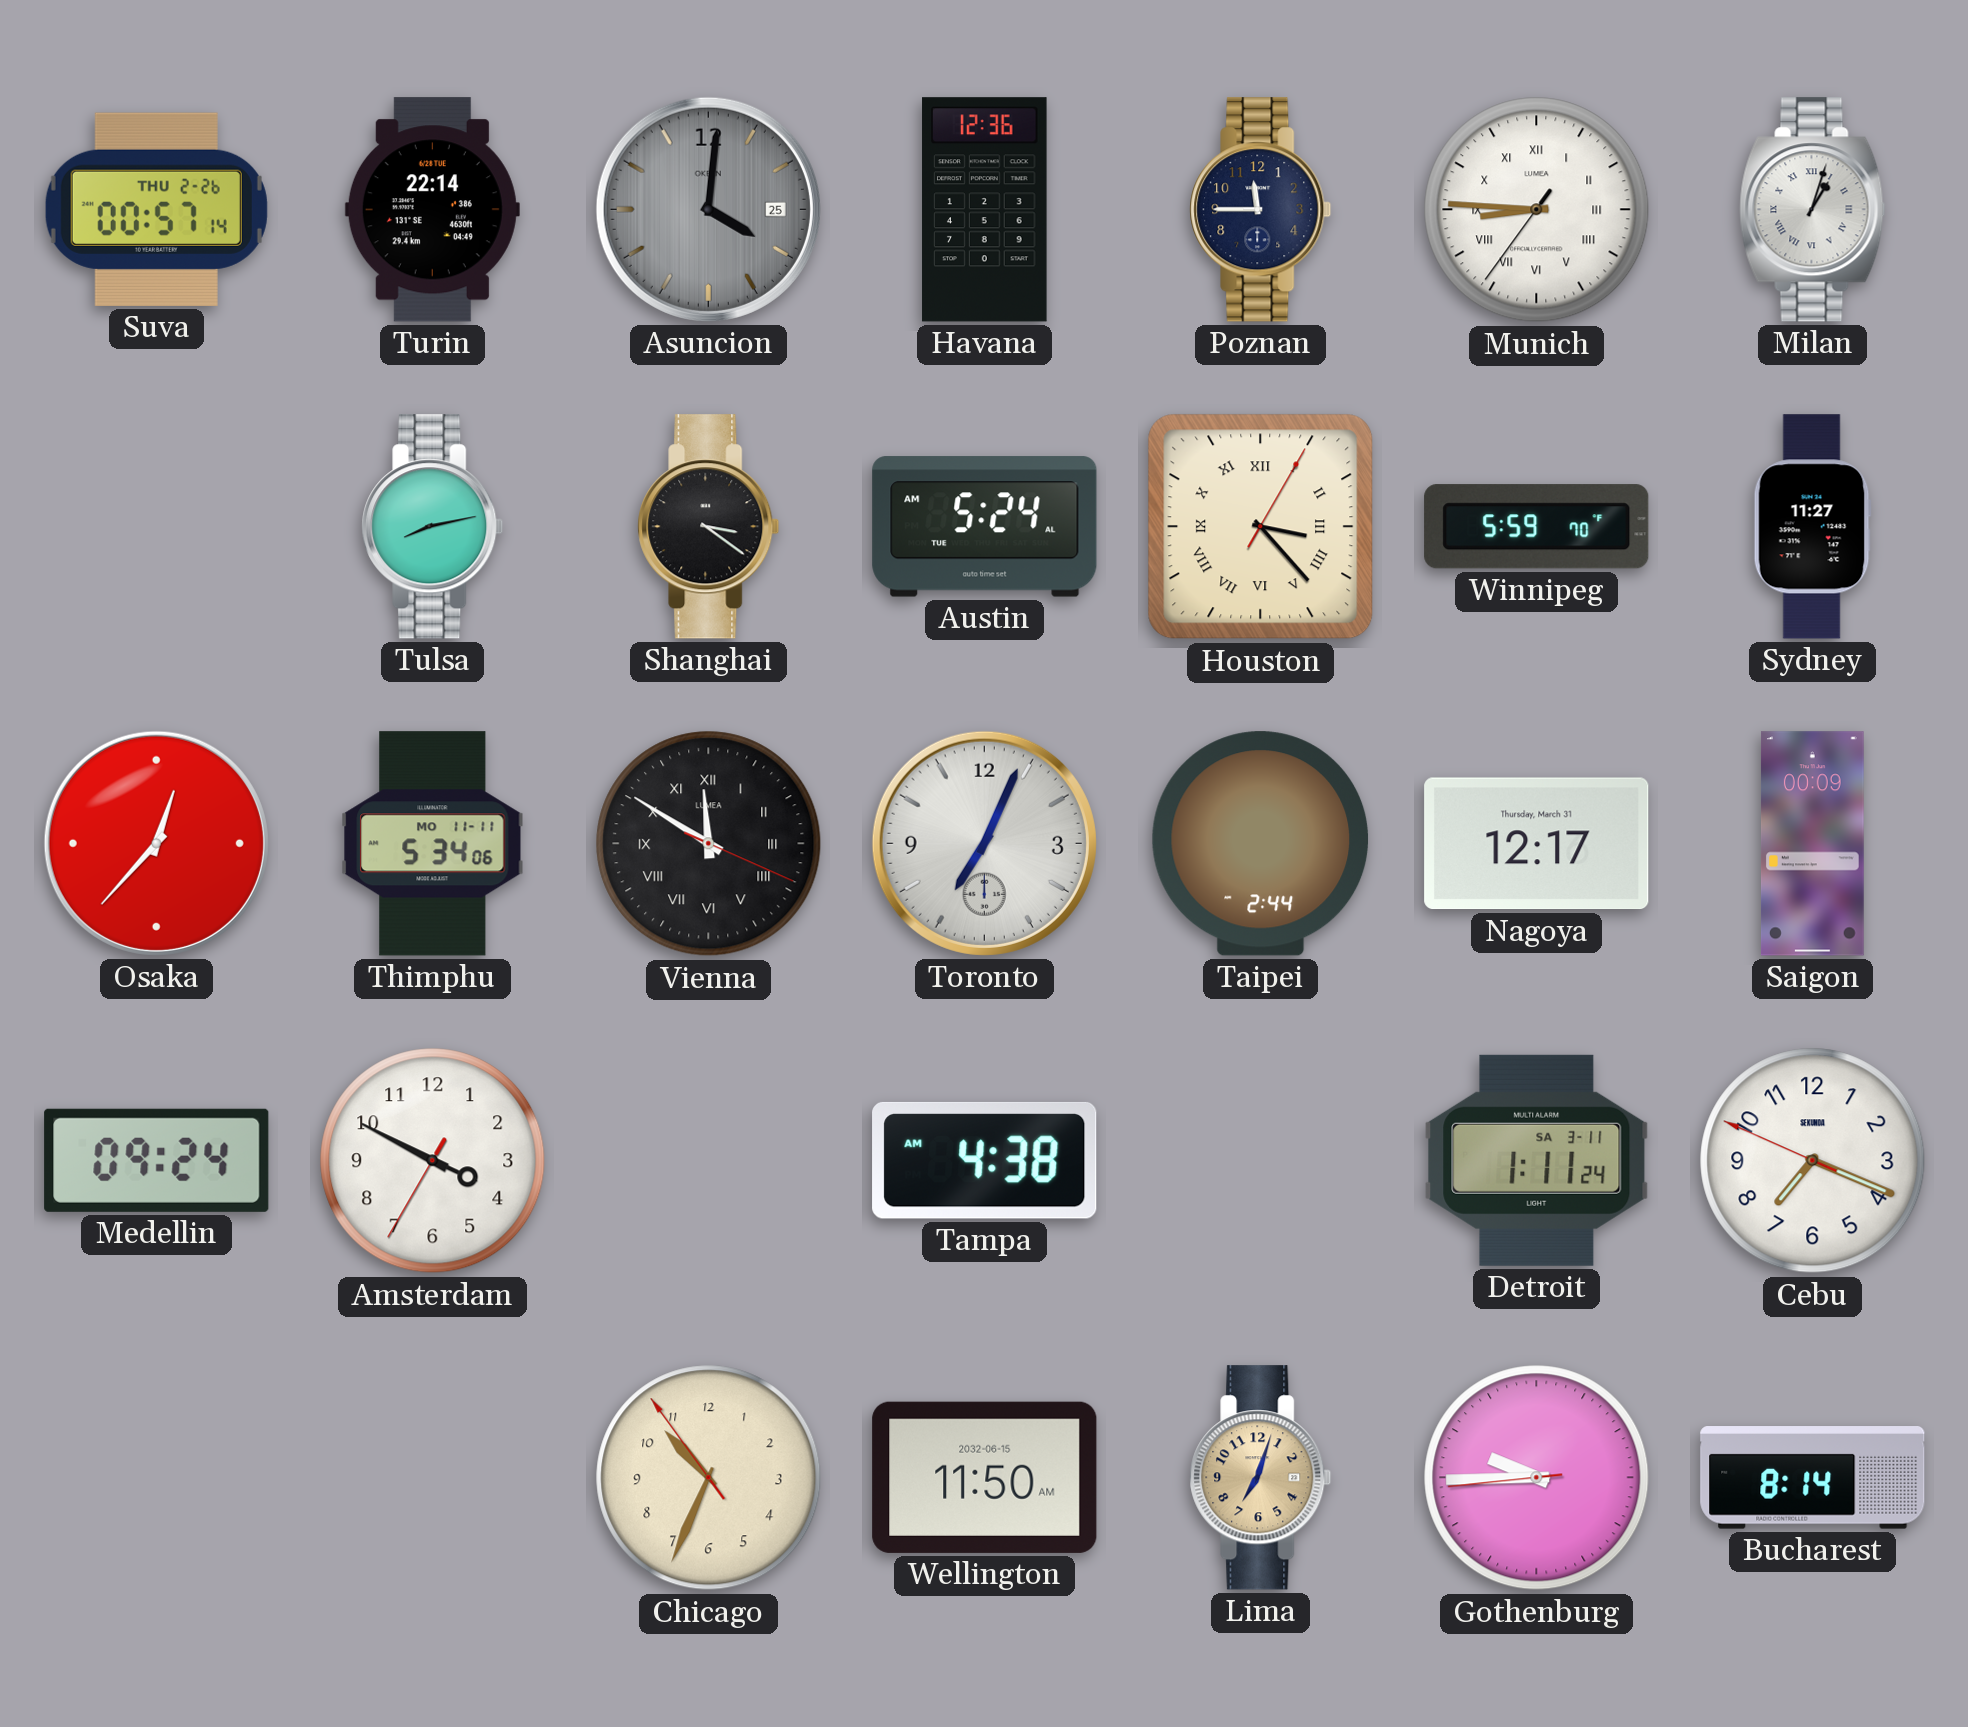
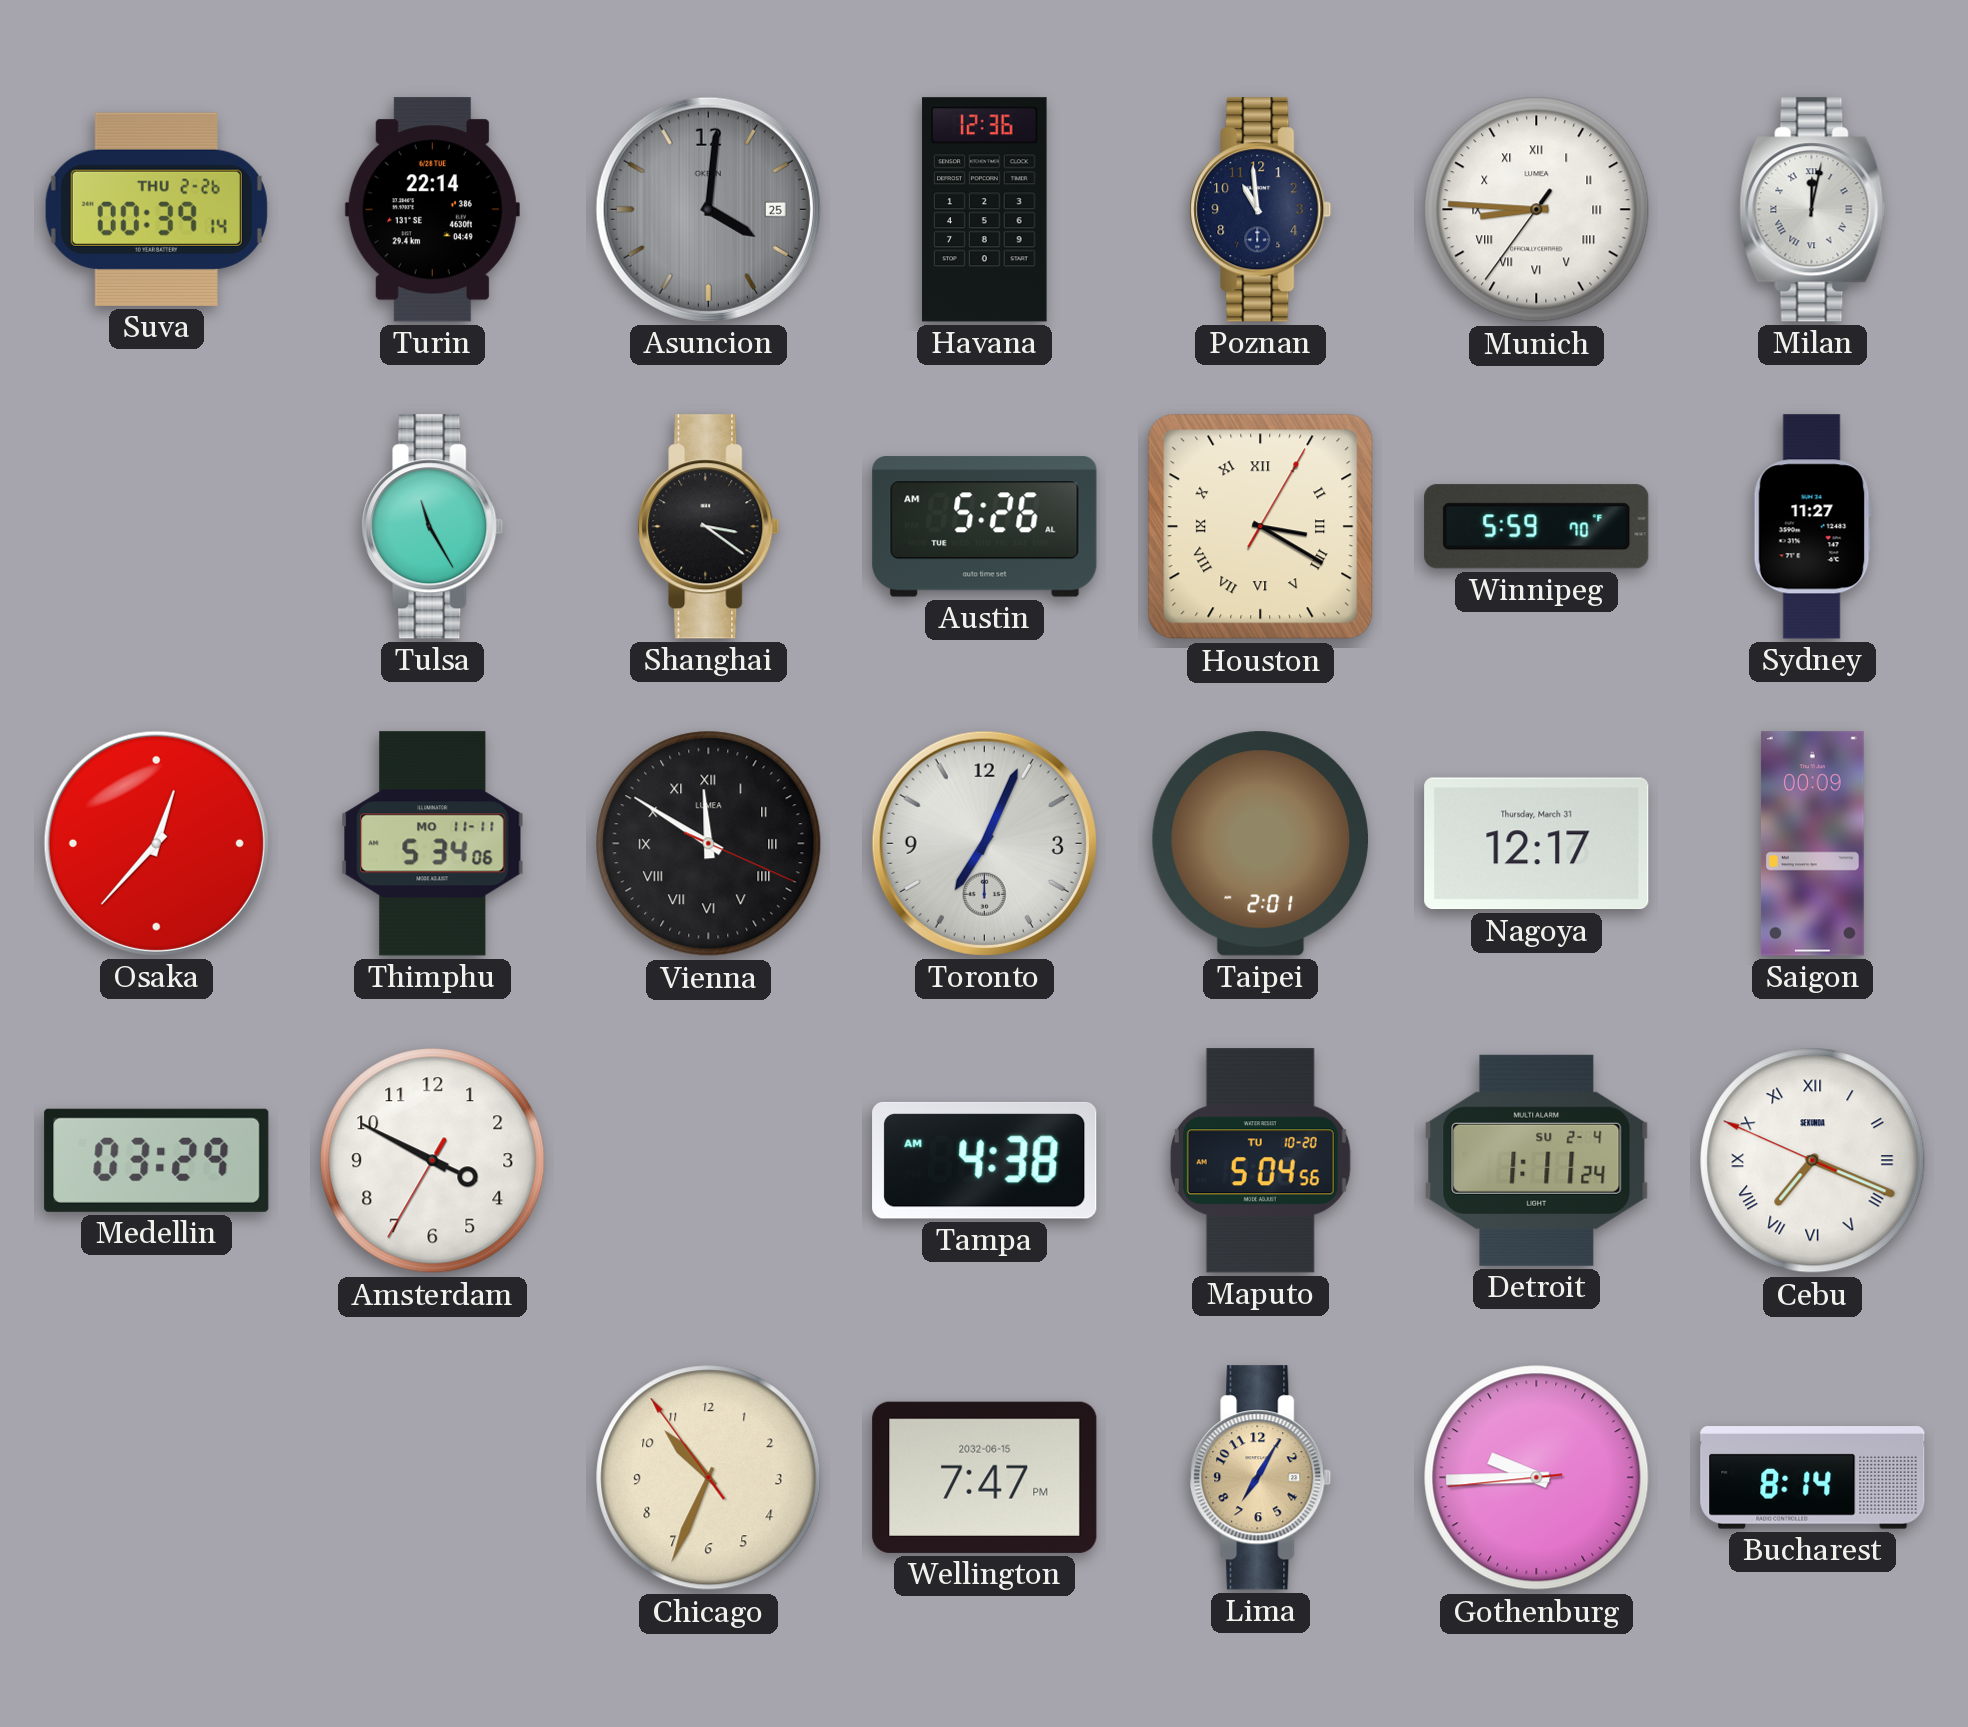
Suva: 00:57 -> 00:39 (156, 209)
Poznan: 11:45 -> 10:59 (1261, 210)
Milan: 1:03 -> 12:02 (1813, 210)
Tulsa: 8:13 -> 11:25 (433, 527)
Austin: 5:24 -> 5:26 (985, 527)
Houston: 3:23 -> 3:20 (1261, 527)
Taipei: 2:44 -> 2:01 (1261, 844)
Medellin: 09:24 -> 03:29 (157, 1160)
Maputo: none -> 5:04 (1260, 1161)
Detroit date: SA 3-11 -> SU 2-4 (1537, 1160)
Cebu numerals: Arabic -> Roman (1813, 1161)
Wellington: 11:50 -> 7:47 (985, 1477)
Lima: 7:03 -> 7:05 (1261, 1478)
